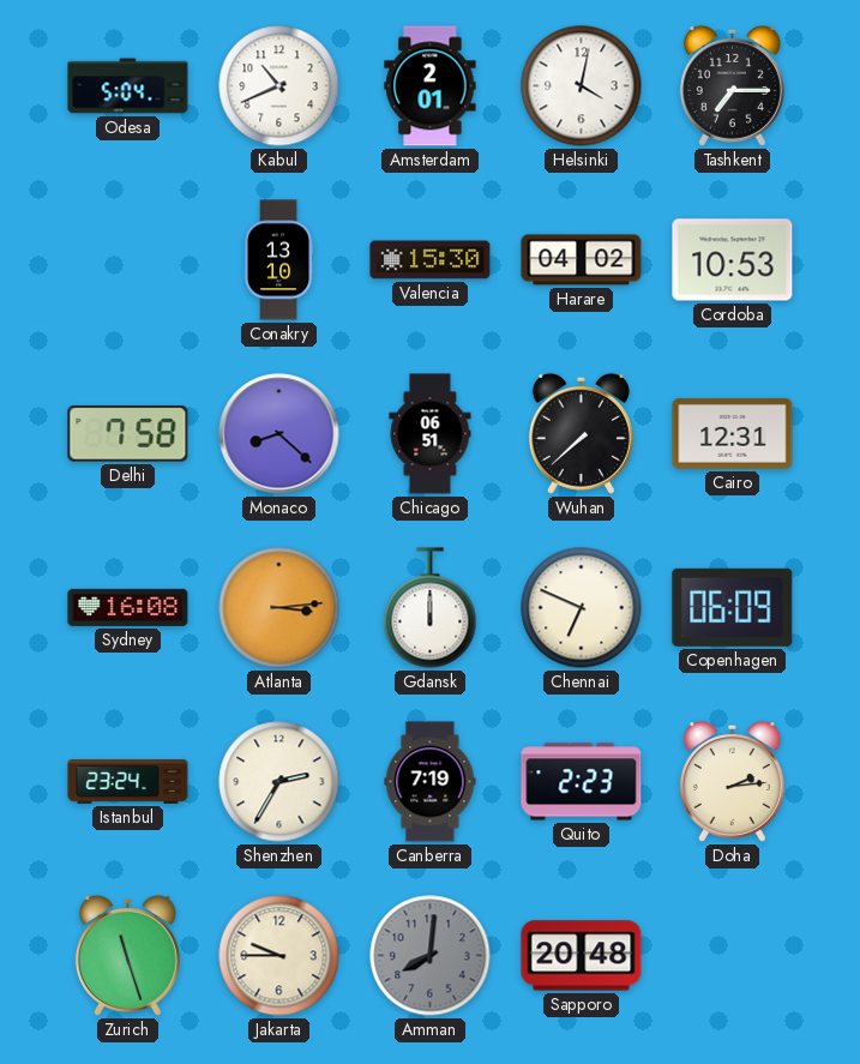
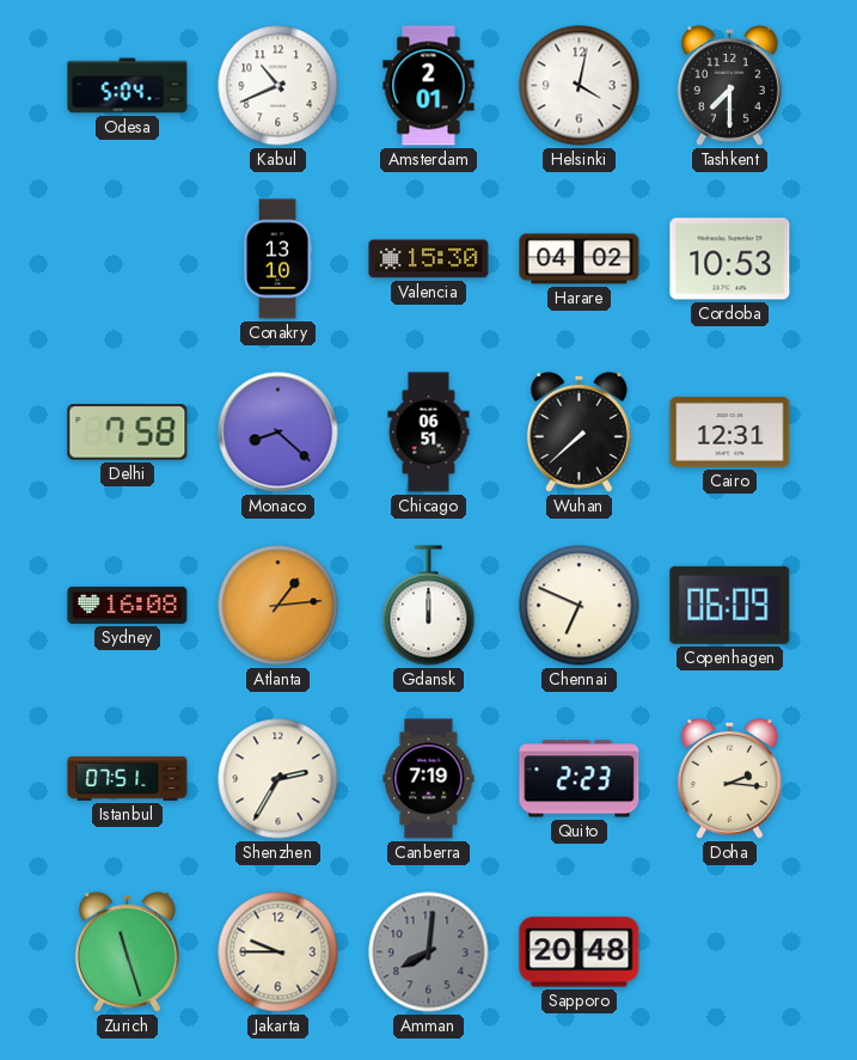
Tashkent: 7:15 -> 7:30 (729, 85)
Atlanta: 3:14 -> 1:14 (278, 606)
Istanbul: 23:24 -> 07:51 (128, 778)
Doha: 2:14 -> 2:16 (729, 778)
